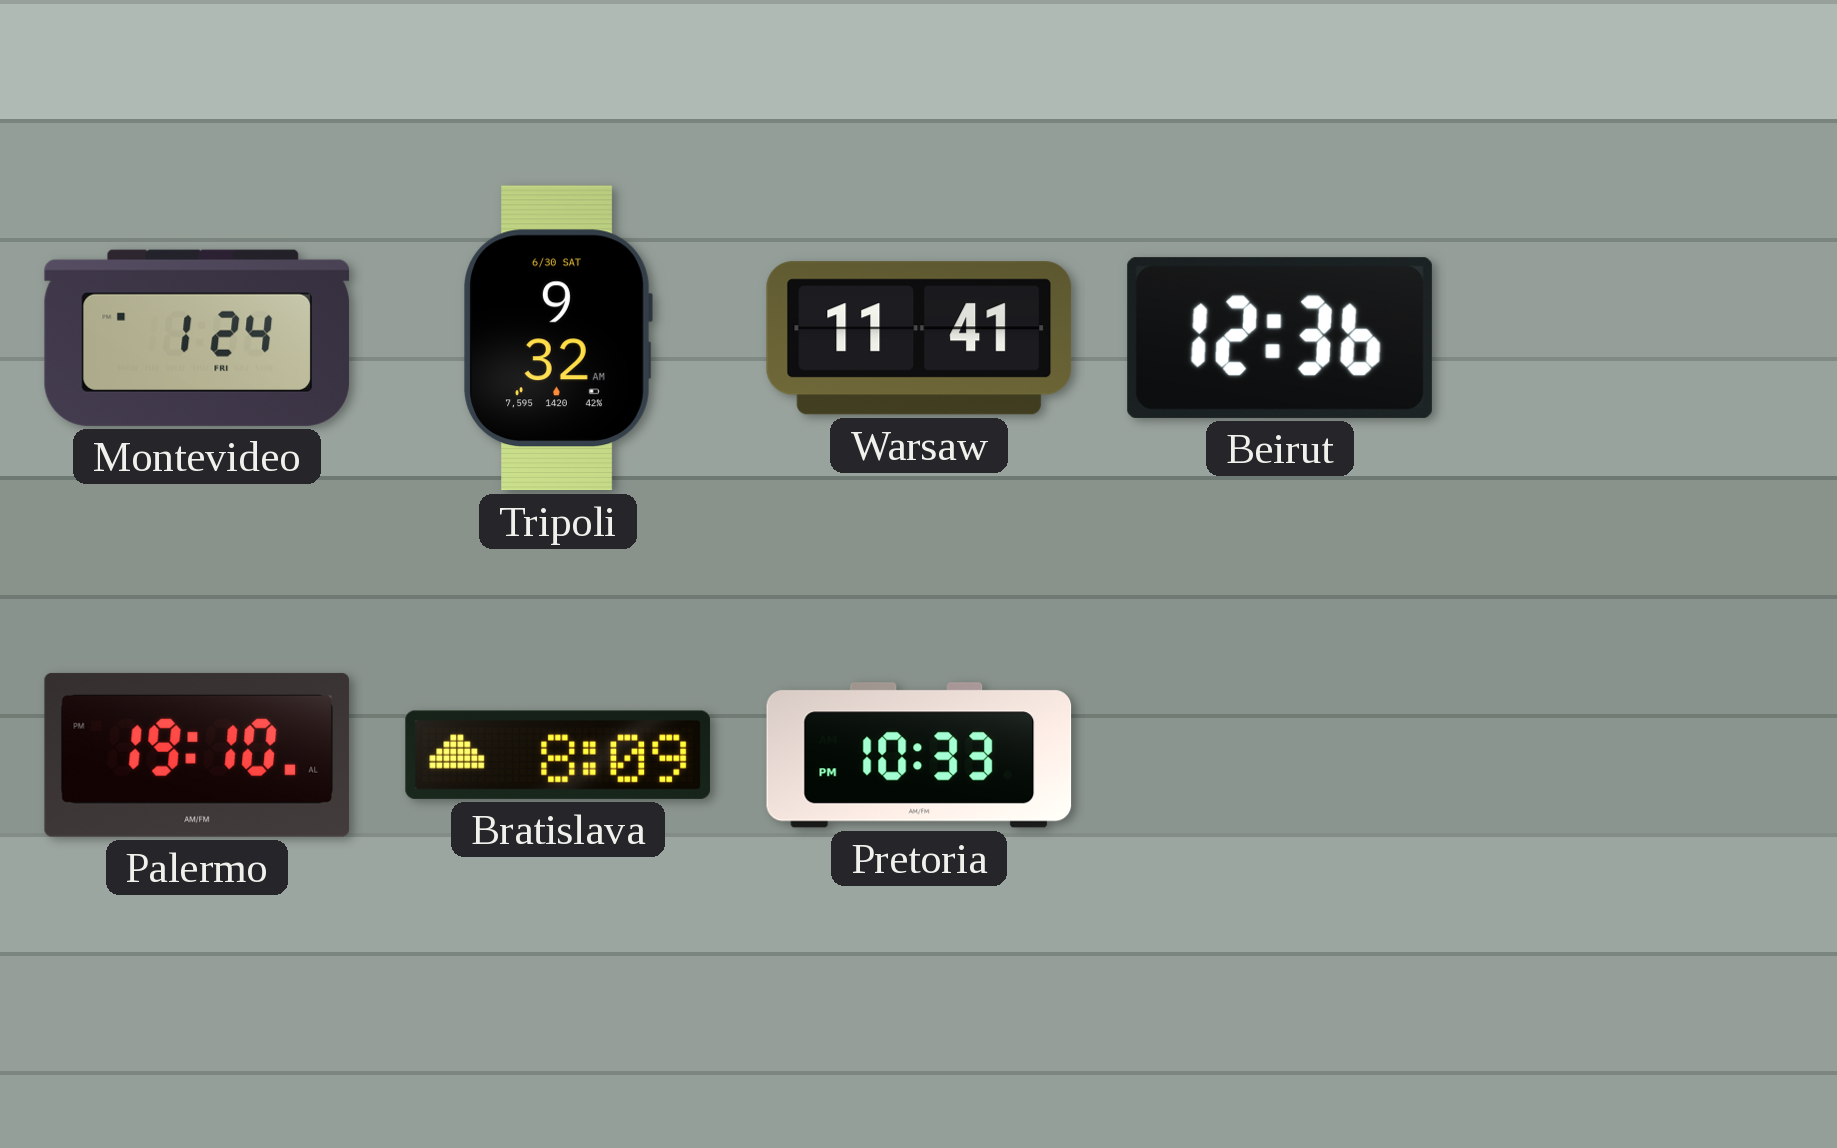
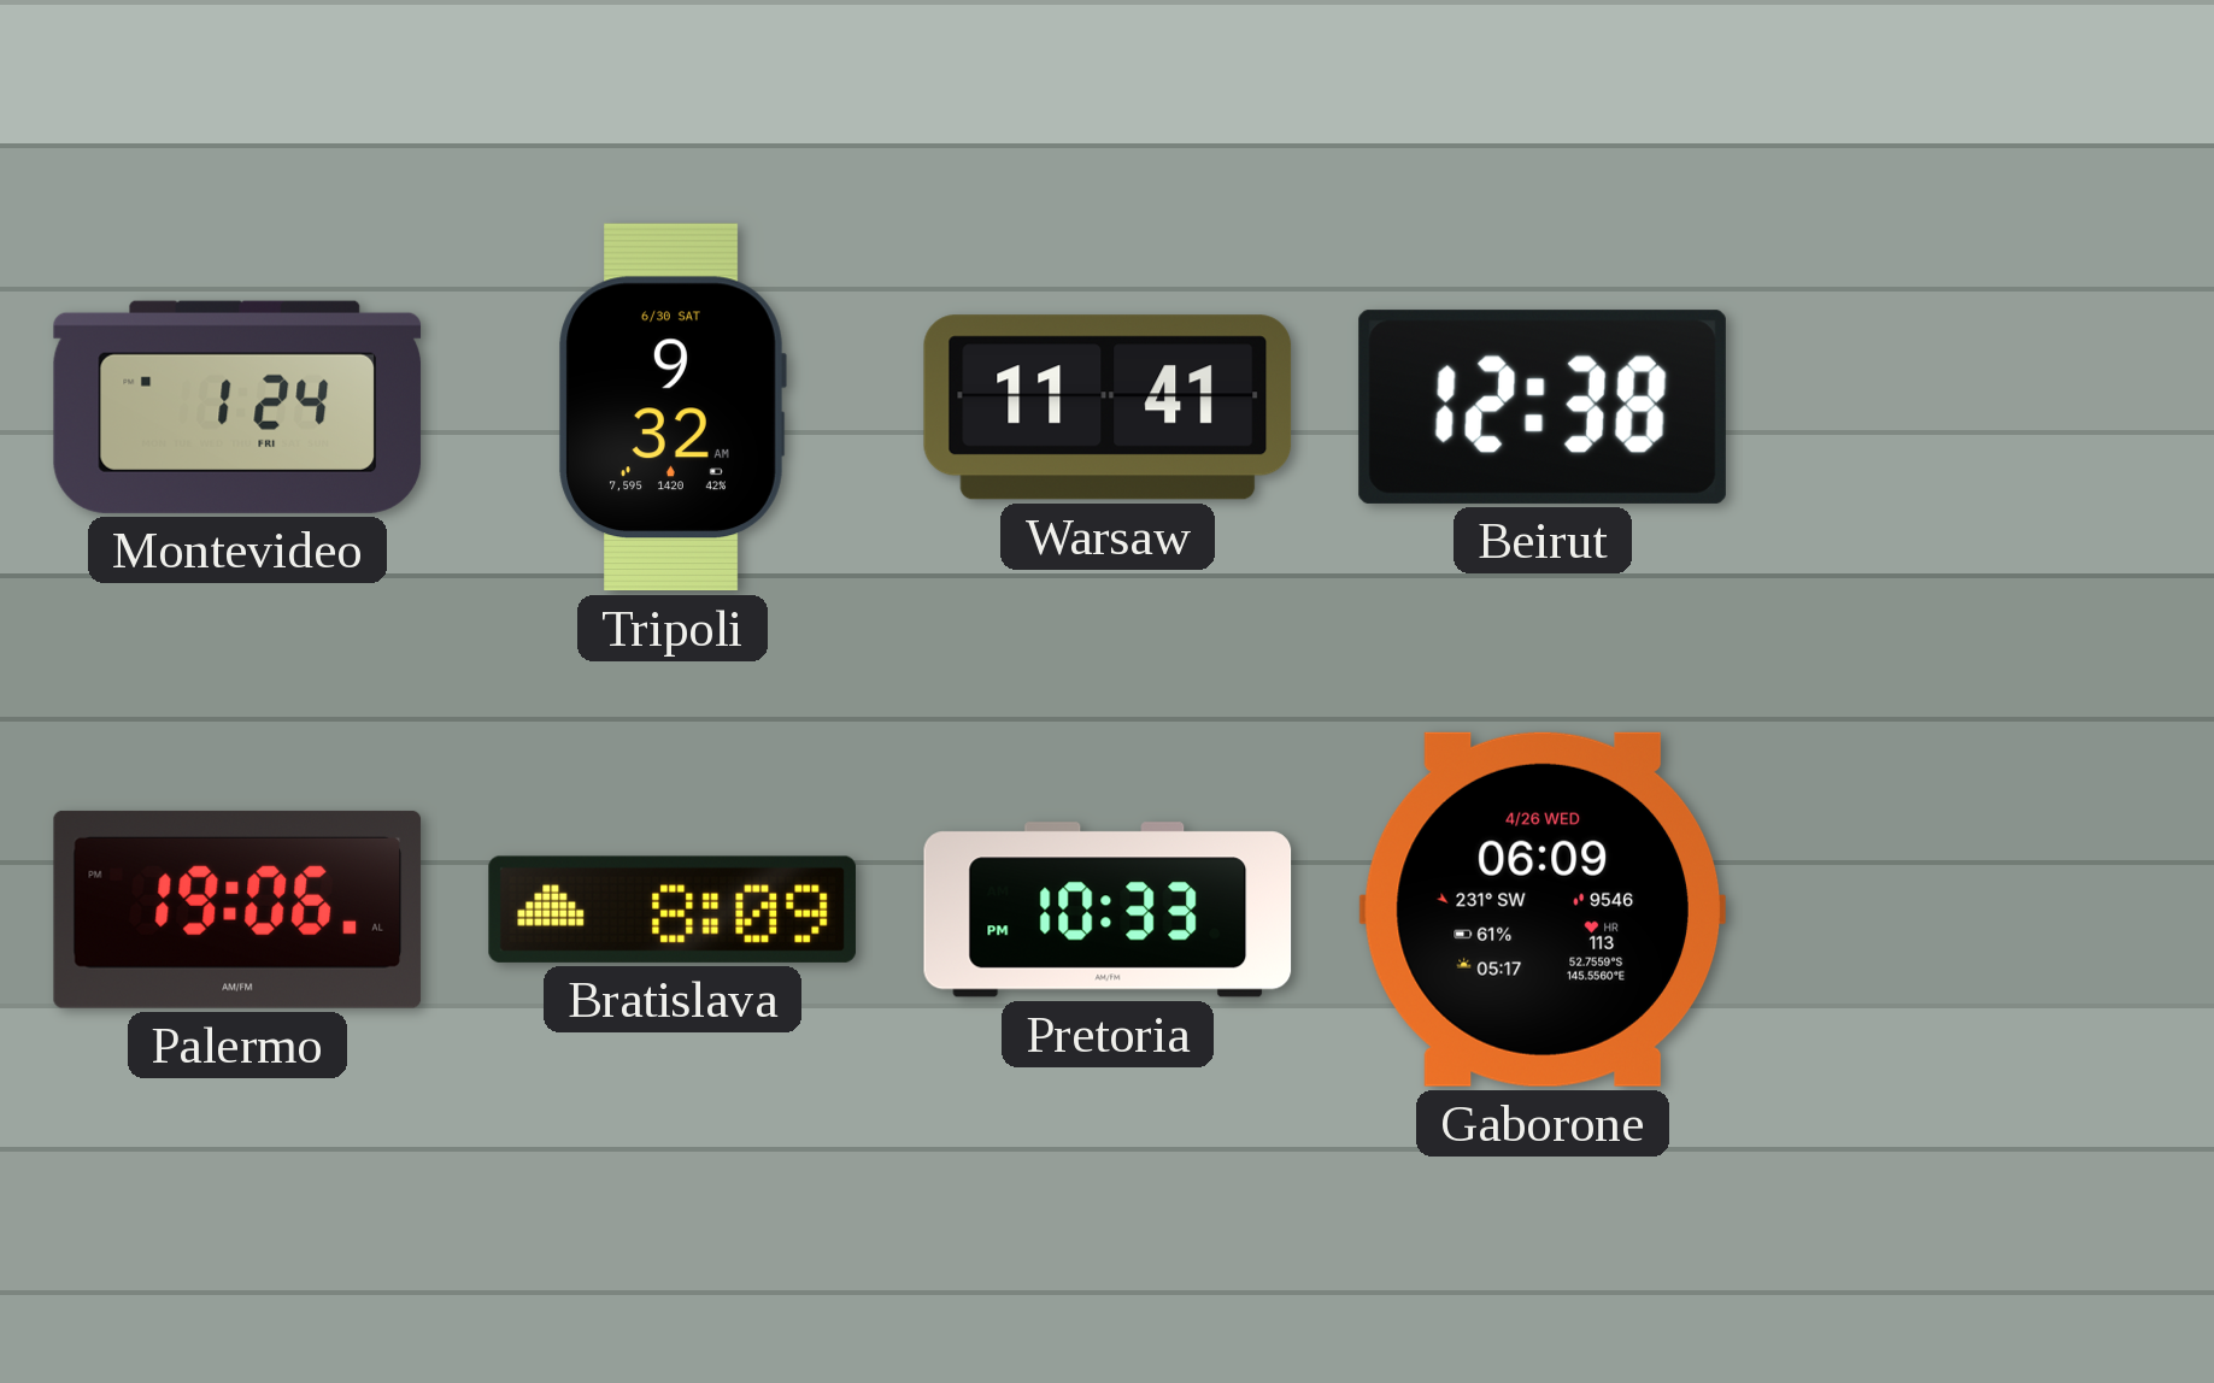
Beirut: 12:36 -> 12:38 (1543, 407)
Palermo: 19:10 -> 19:06 (237, 910)
Gaborone: none -> 06:09 (1543, 910)
